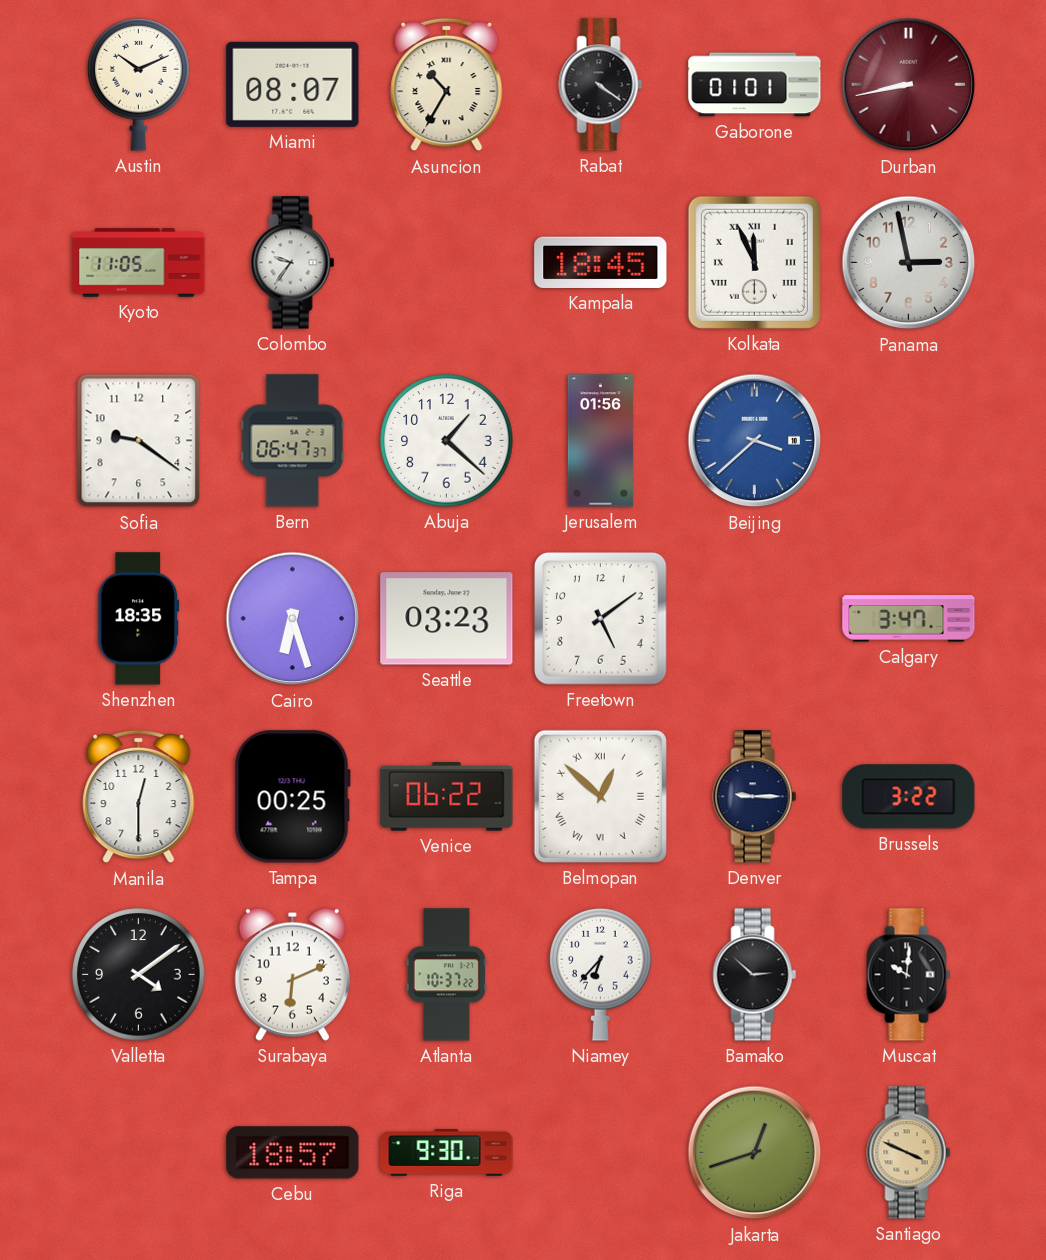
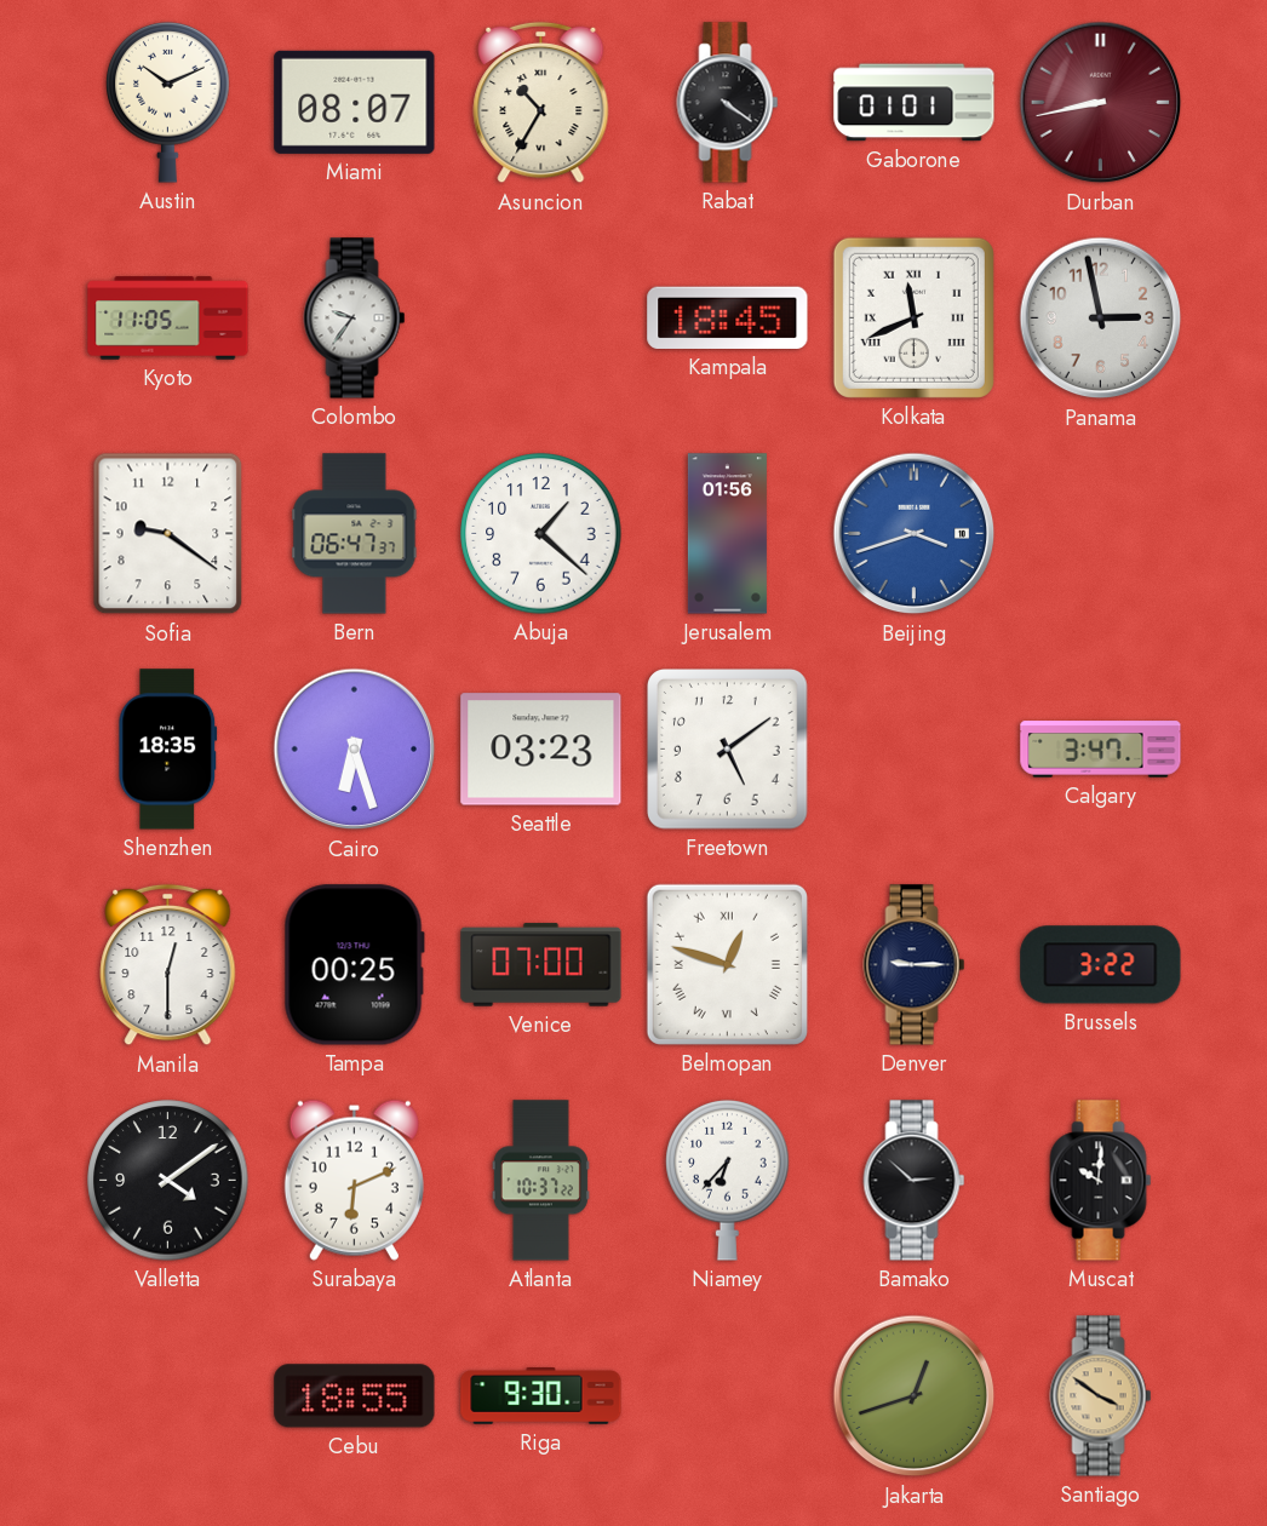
Kolkata: 11:56 -> 11:41 (913, 317)
Beijing: 3:38 -> 3:42 (915, 534)
Venice: 06:22 -> 07:00 (541, 965)
Belmopan: 12:52 -> 12:48 (727, 964)
Cebu: 18:57 -> 18:55 (355, 1396)
Santiago: 3:49 -> 3:51 (1101, 1396)
